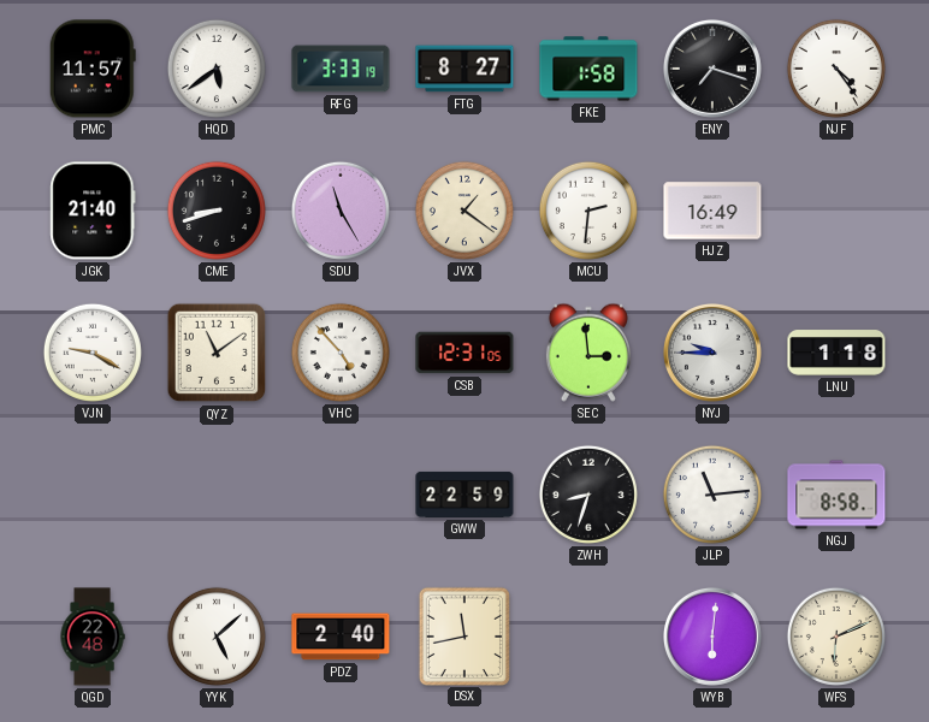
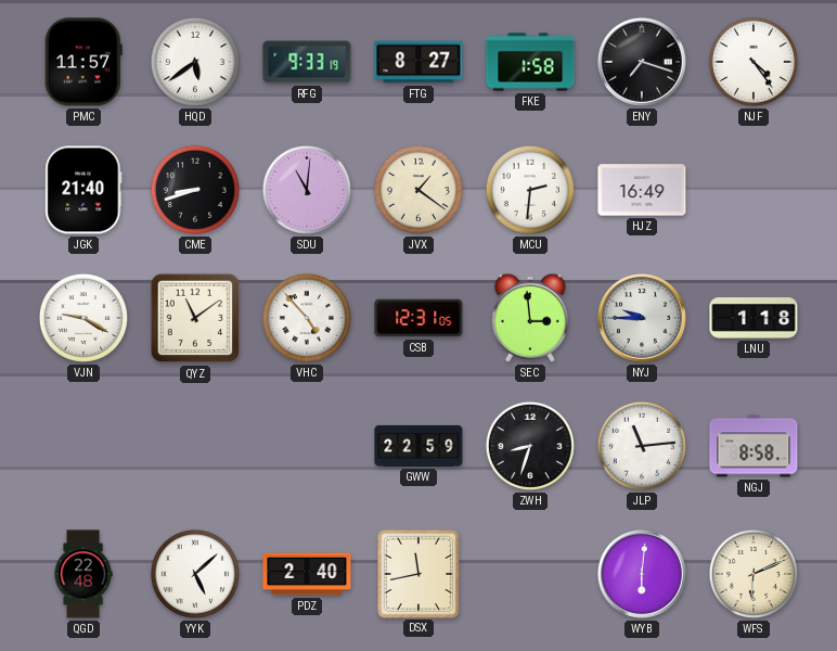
RFG: 3:33 -> 9:33 (307, 62)
SDU: 11:25 -> 11:01 (307, 190)
